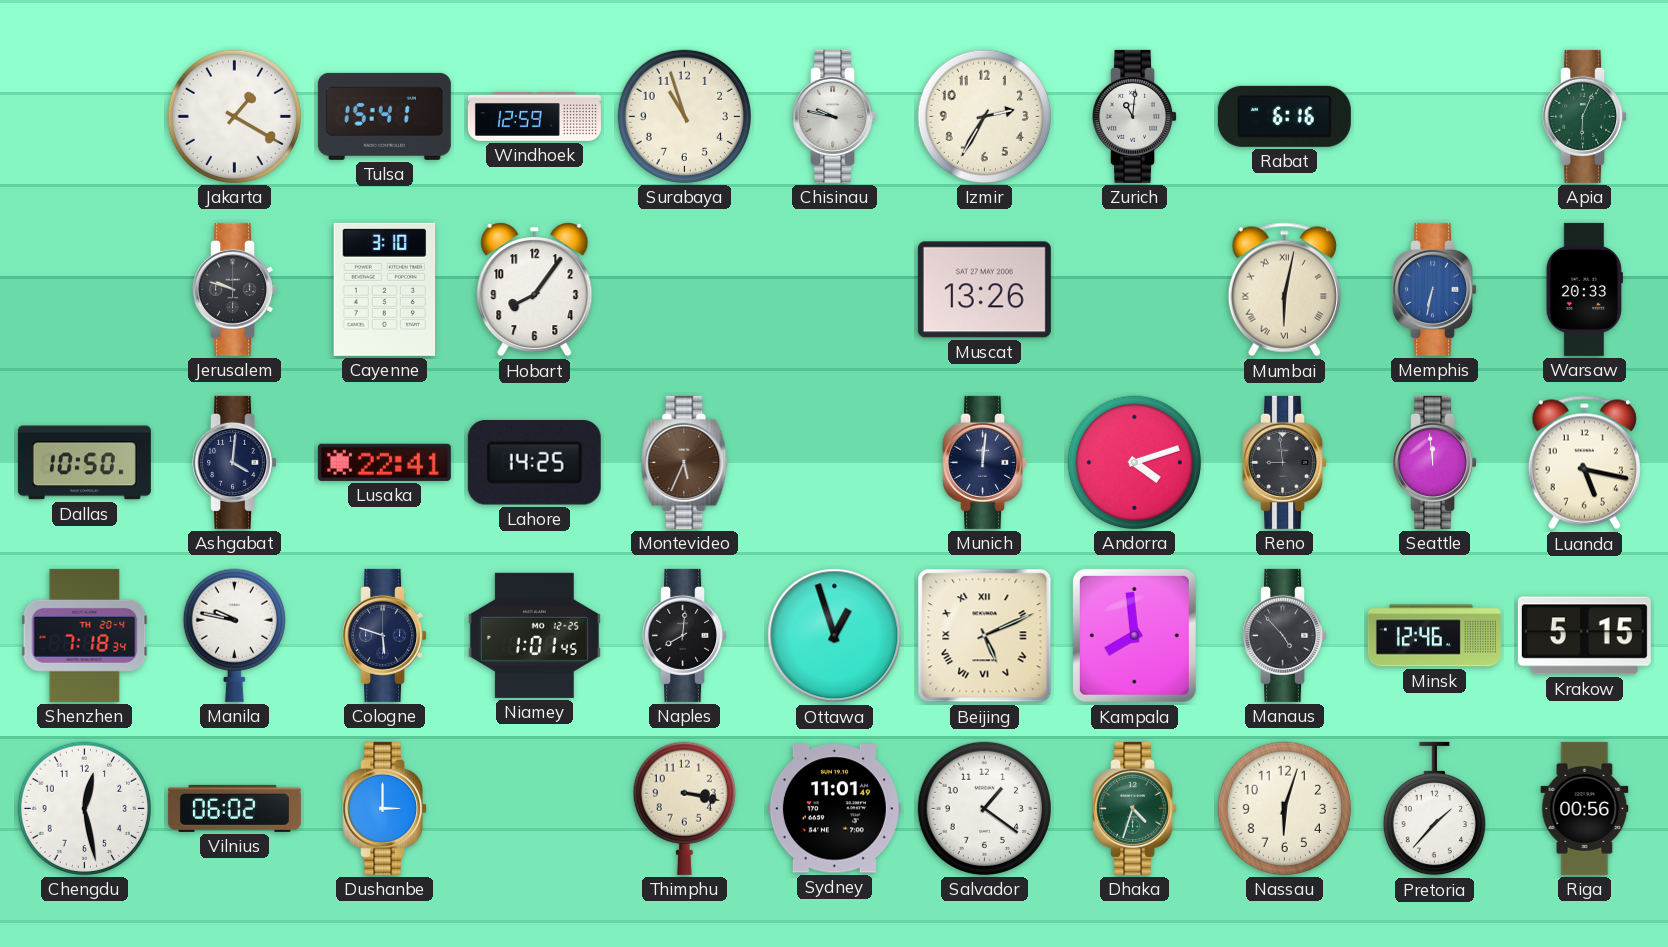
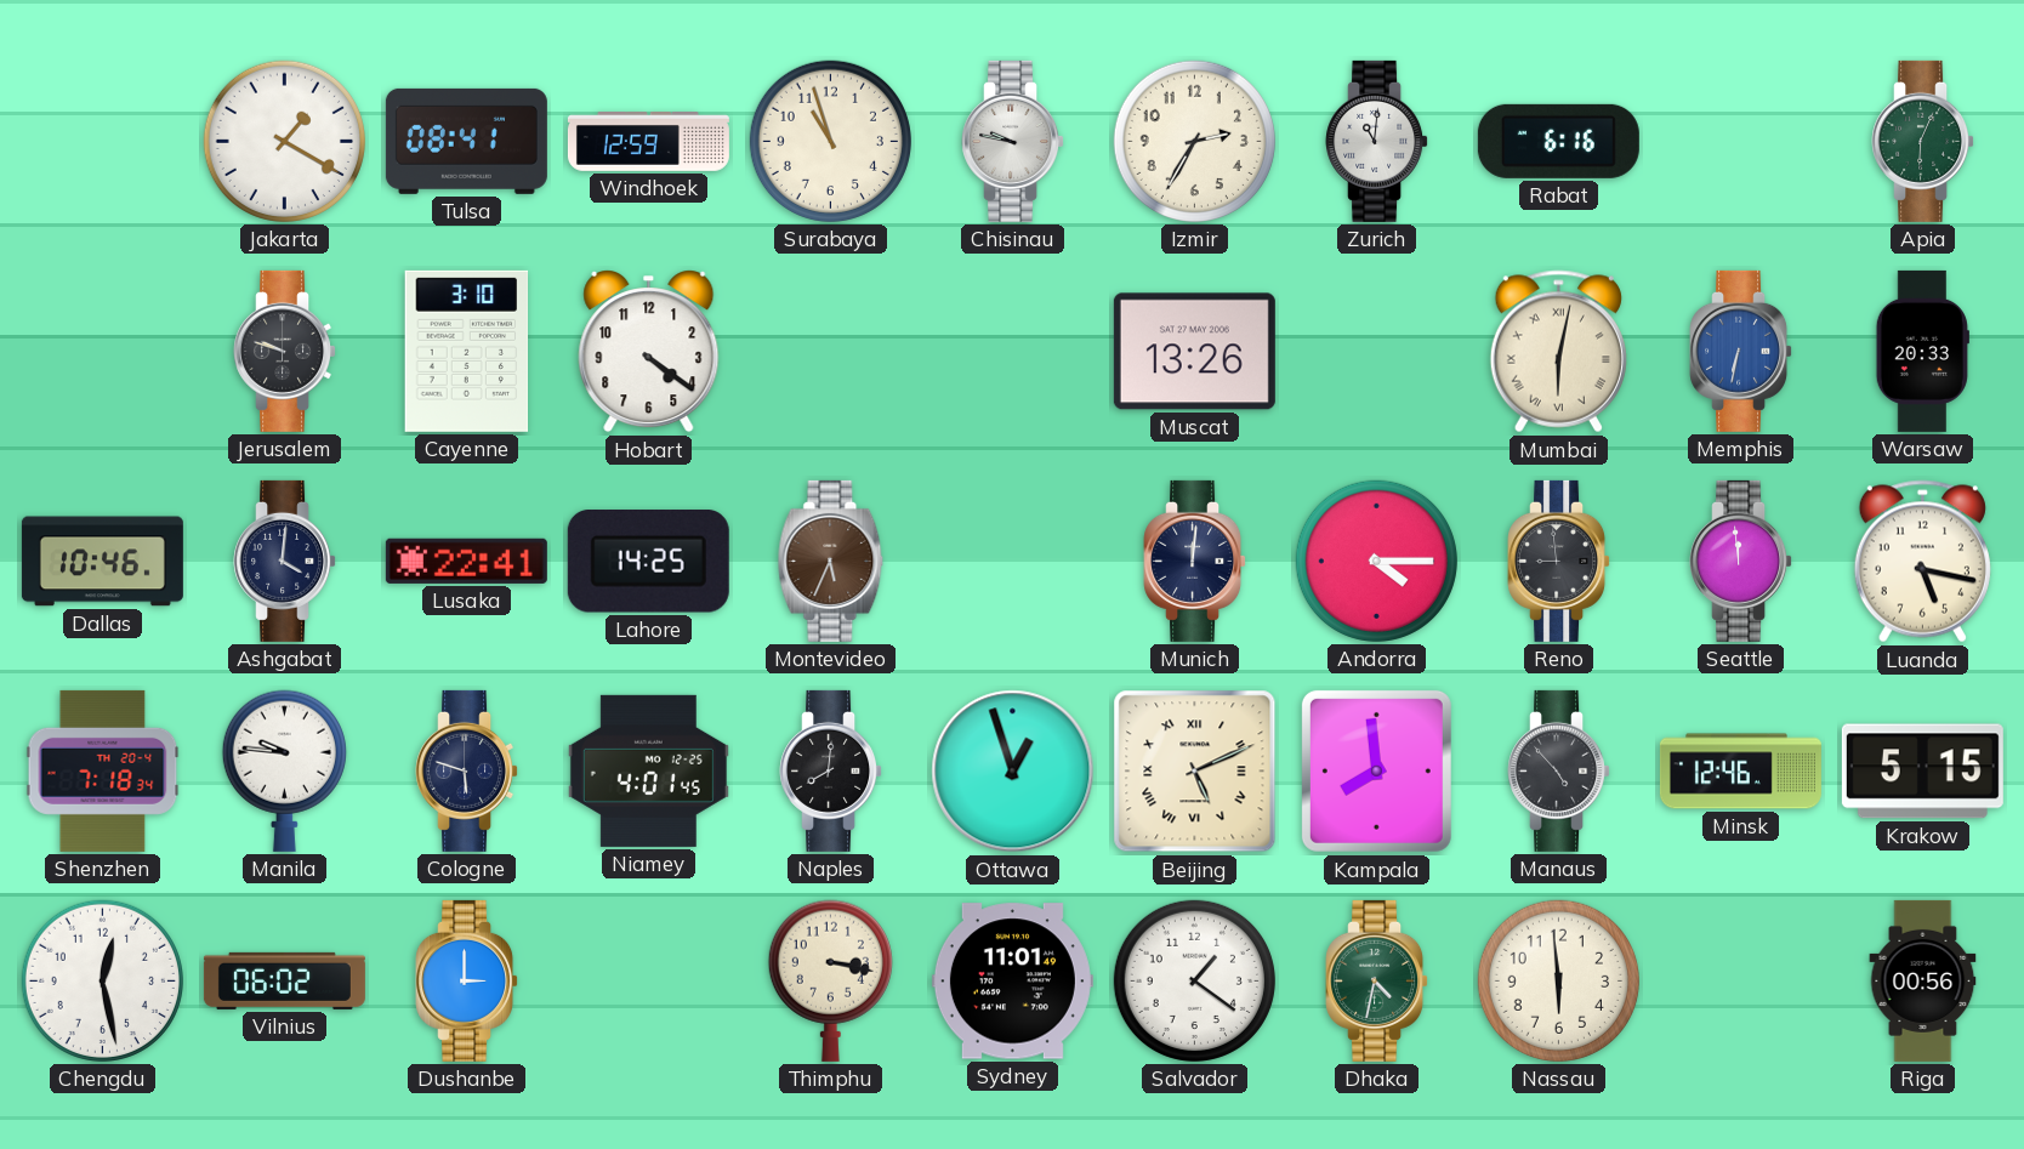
Tulsa: 15:41 -> 08:41 (466, 141)
Hobart: 8:06 -> 4:21 (649, 352)
Dallas: 10:50 -> 10:46 (102, 562)
Andorra: 4:12 -> 4:15 (1376, 561)
Manila: 9:47 -> 9:46 (284, 770)
Niamey: 1:01 -> 4:01 (648, 770)
Dhaka: 4:33 -> 4:32 (1377, 980)
Nassau: 6:03 -> 5:59 (1558, 980)
Pretoria: 1:37 -> none (1434, 809)
